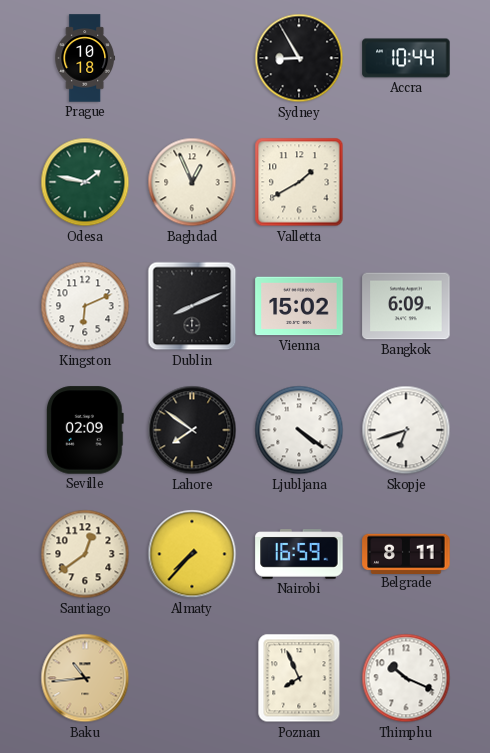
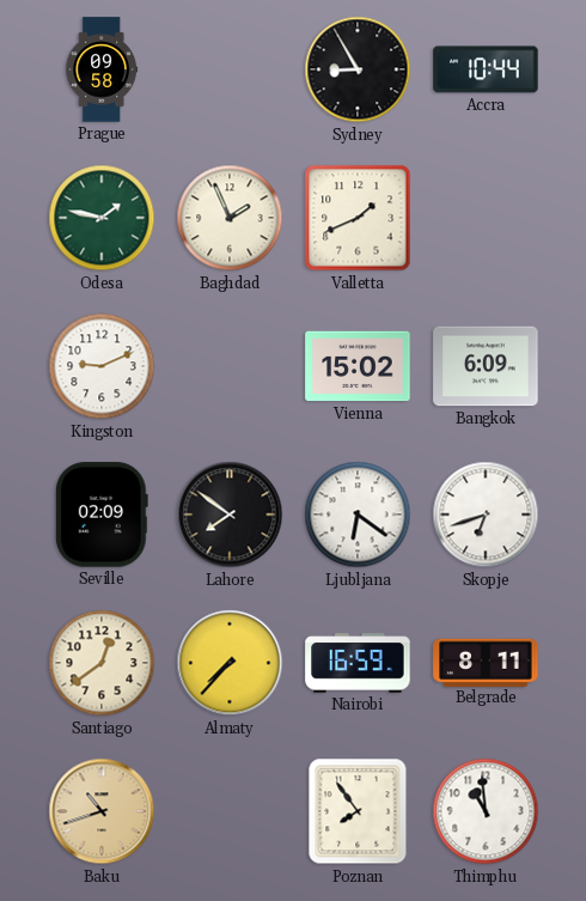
Prague: 10:18 -> 09:58 (102, 69)
Baghdad: 12:56 -> 1:56 (230, 218)
Valletta: 1:40 -> 1:41 (358, 218)
Kingston: 6:11 -> 9:11 (102, 366)
Dublin: 8:11 -> none (192, 306)
Ljubljana: 4:21 -> 6:21 (358, 515)
Baku: 10:44 -> 10:42 (102, 811)
Poznan: 7:56 -> 7:54 (358, 811)
Thimphu: 10:19 -> 10:59 (486, 811)
